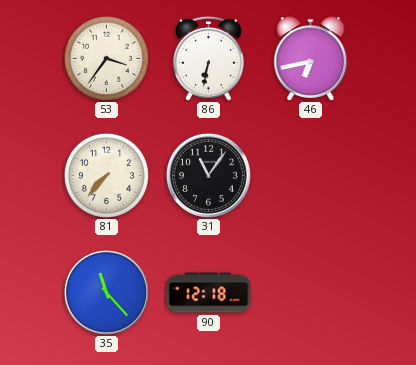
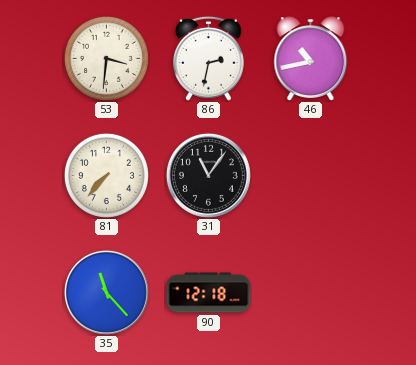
53: 3:36 -> 3:31 (106, 58)
86: 6:32 -> 2:32 (208, 58)
46: 6:43 -> 10:43 (311, 59)
